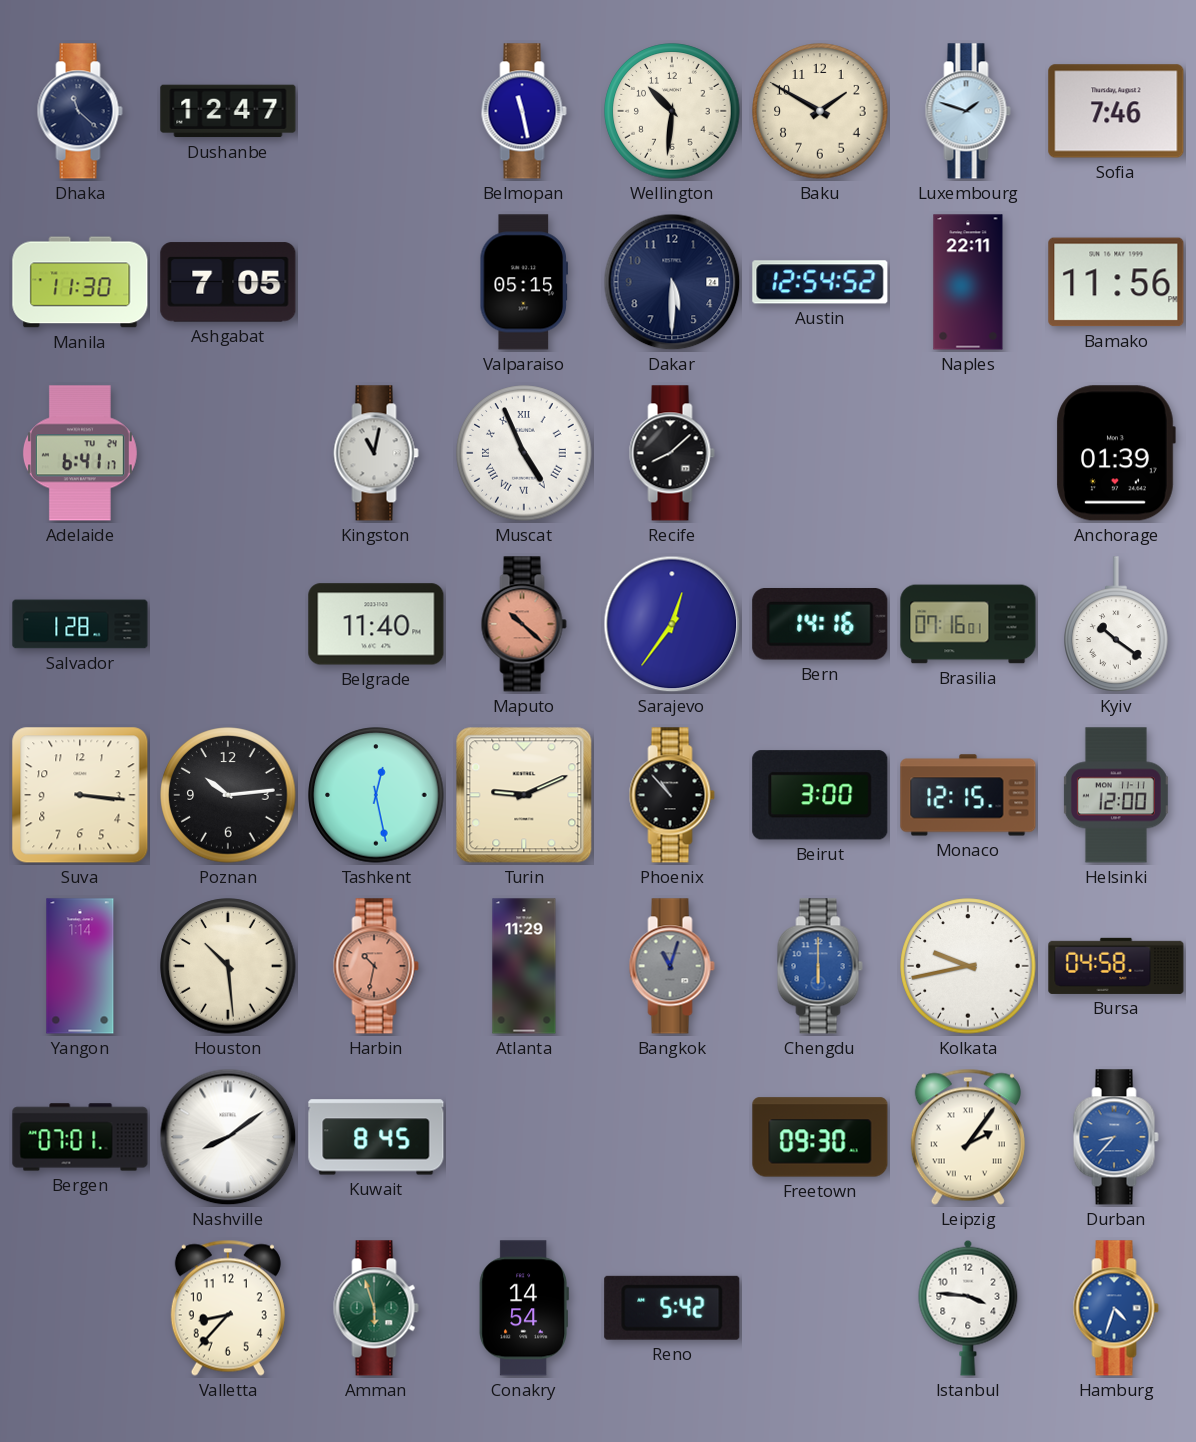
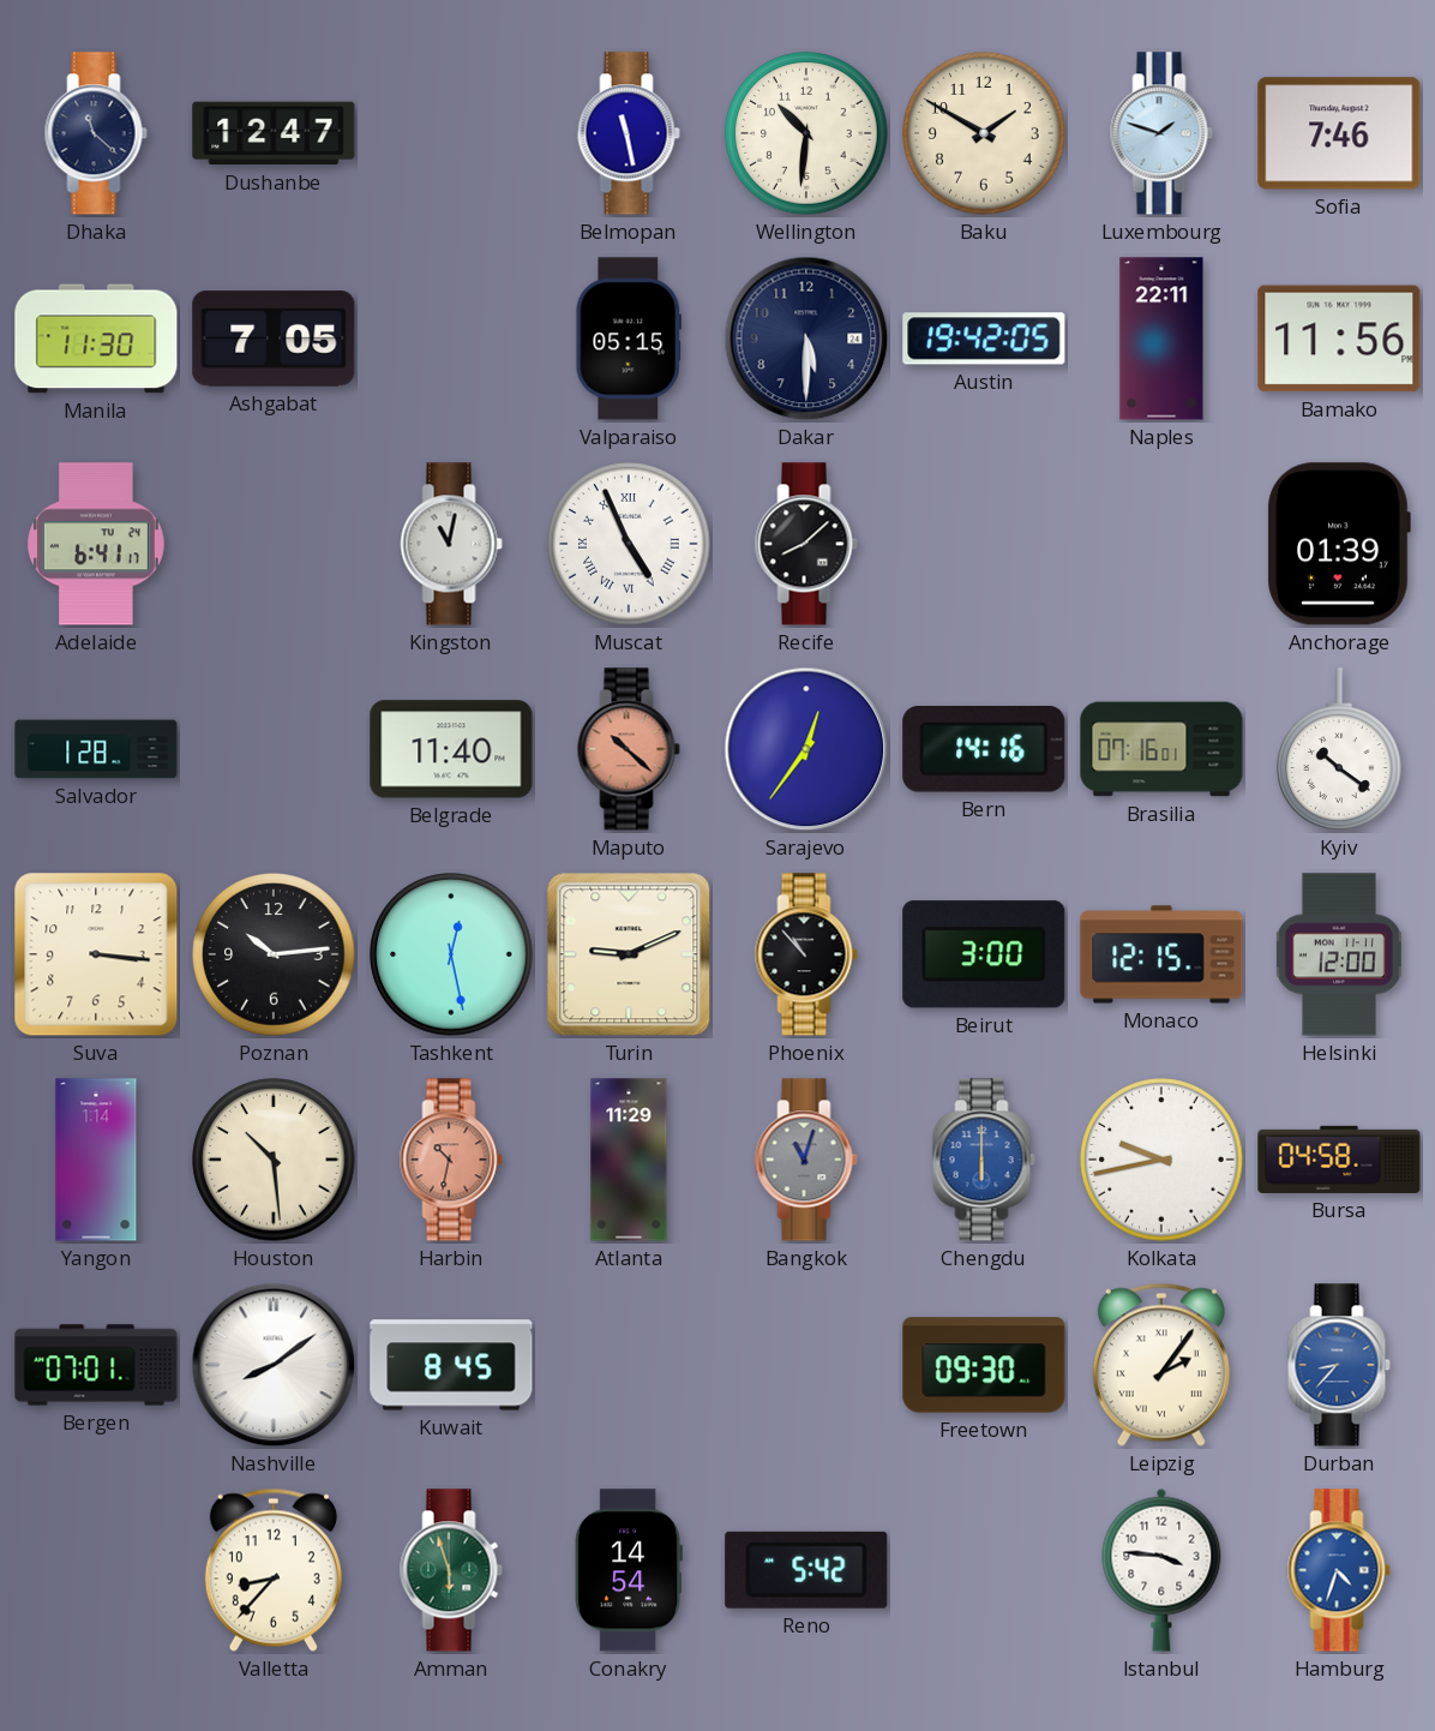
Austin: 12:54 -> 19:42 (984, 339)
